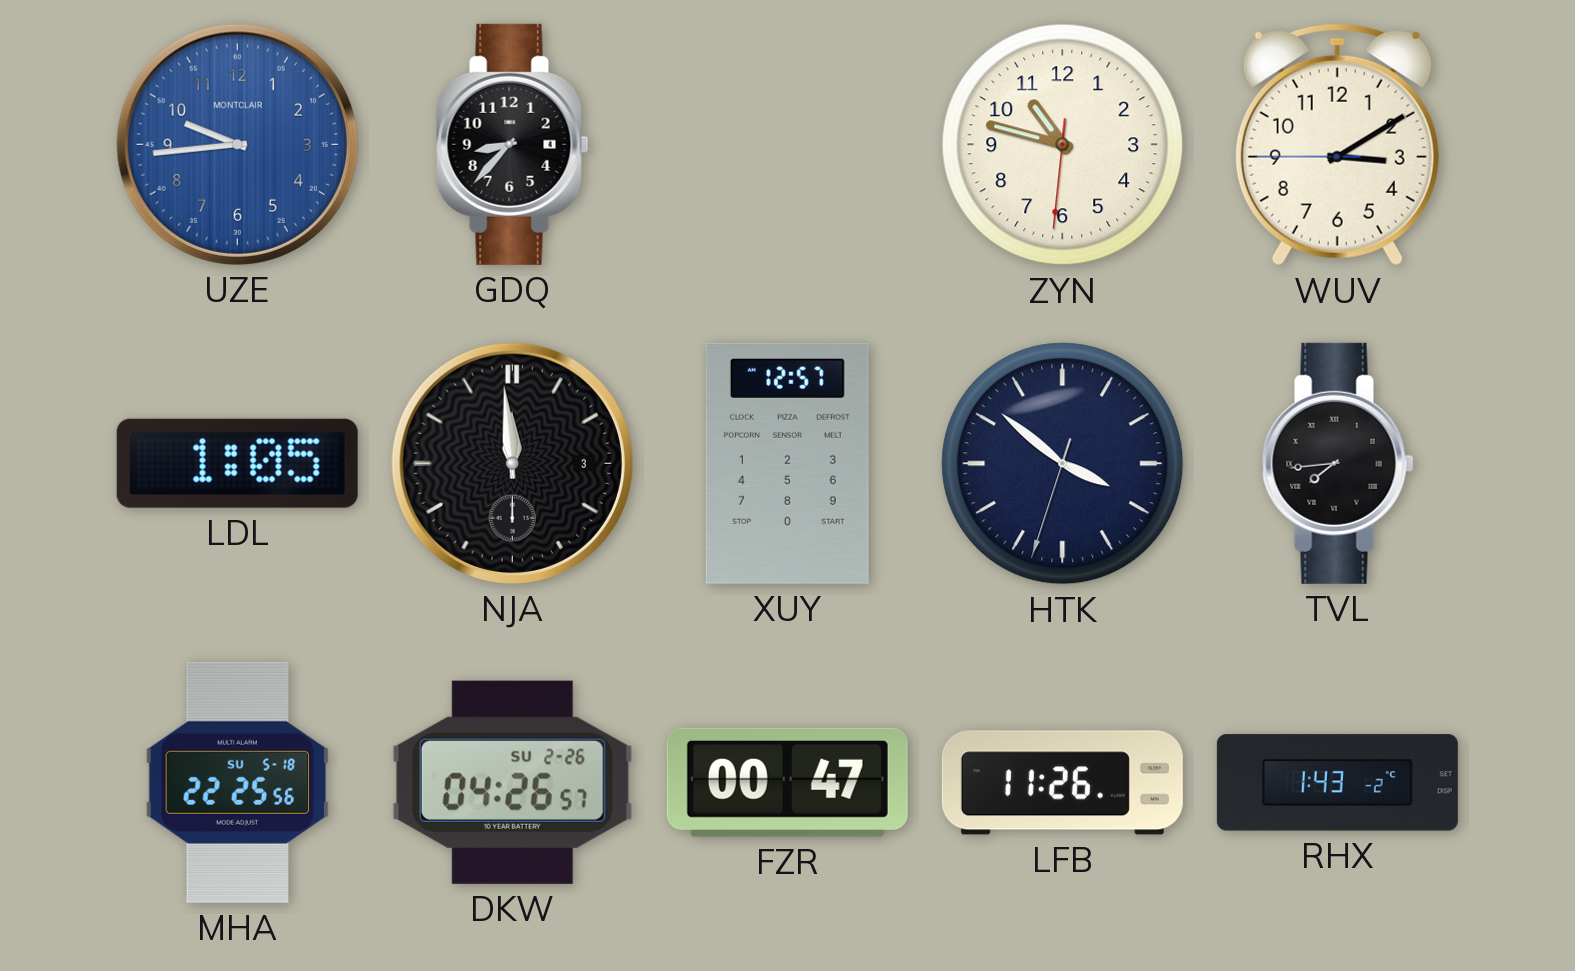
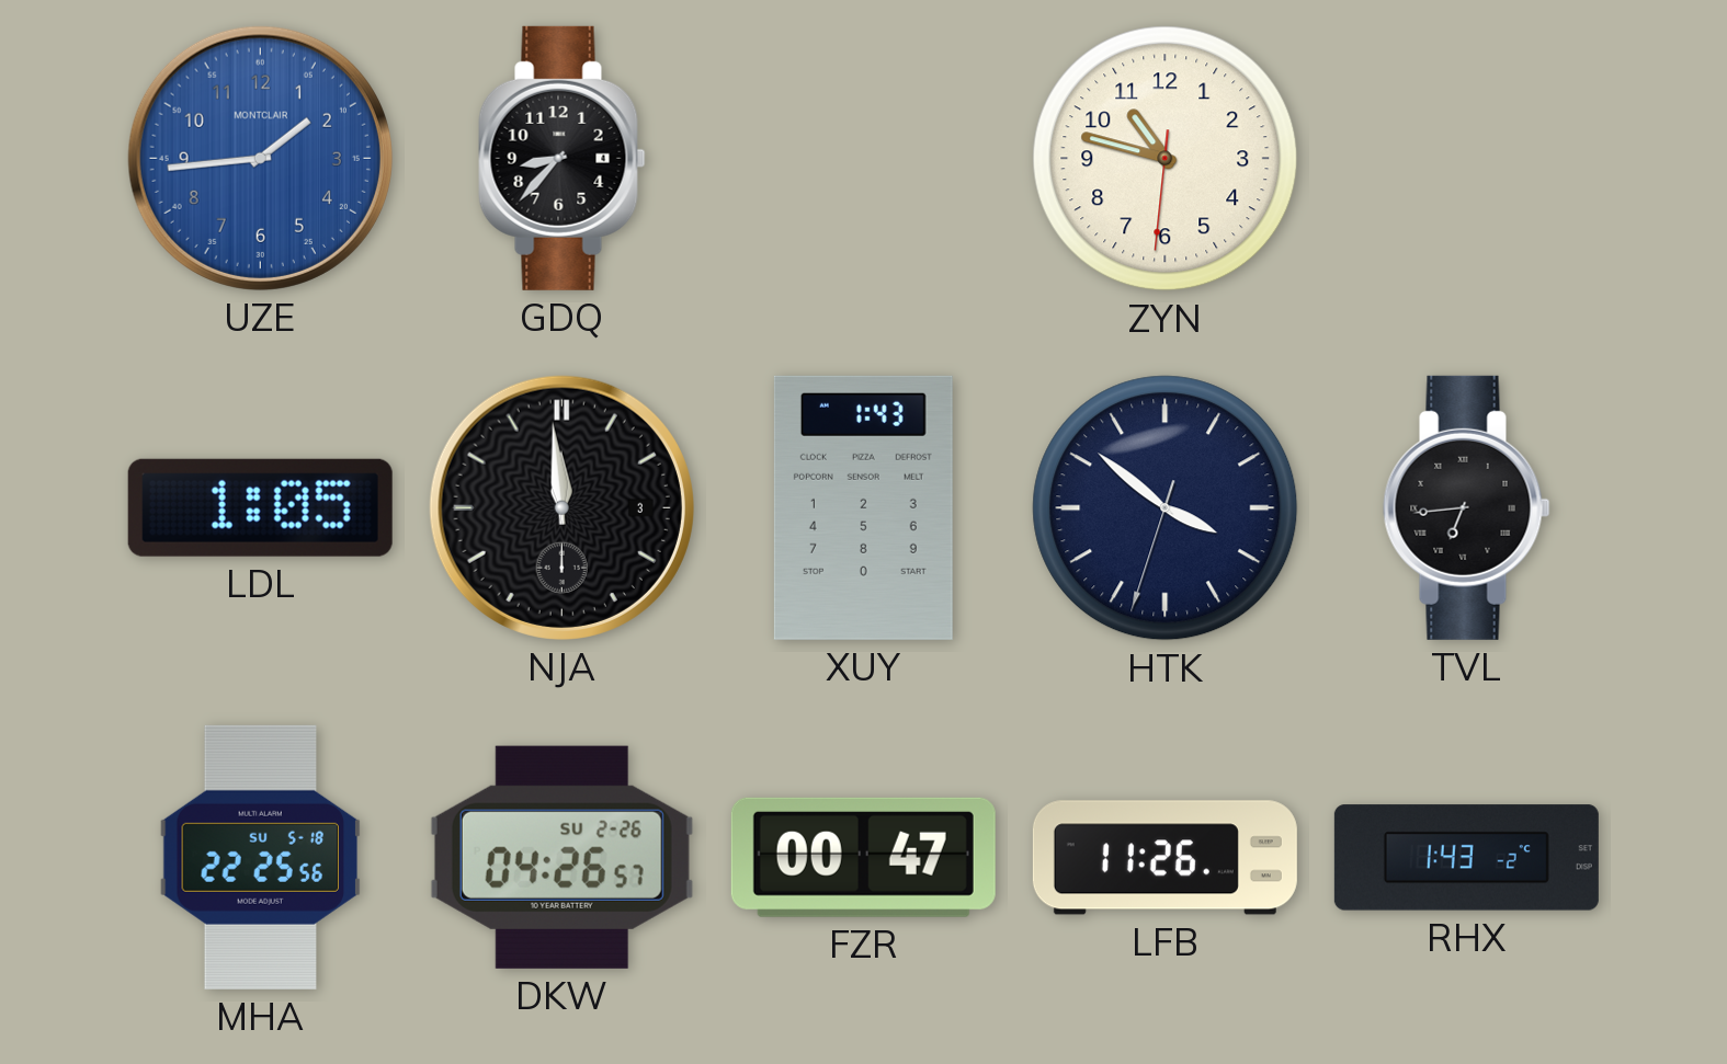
UZE: 9:44 -> 1:44 (260, 158)
WUV: 3:09 -> none (1337, 144)
XUY: 12:57 -> 1:43 (863, 507)
TVL: 7:44 -> 6:44 (1467, 507)
